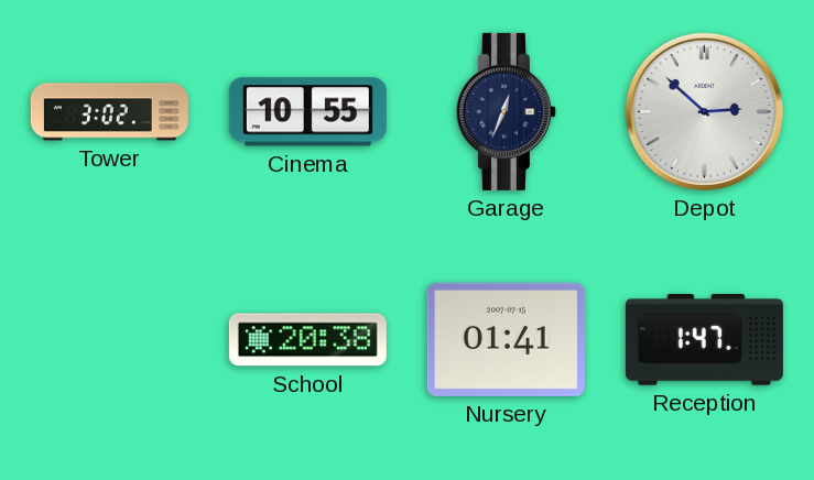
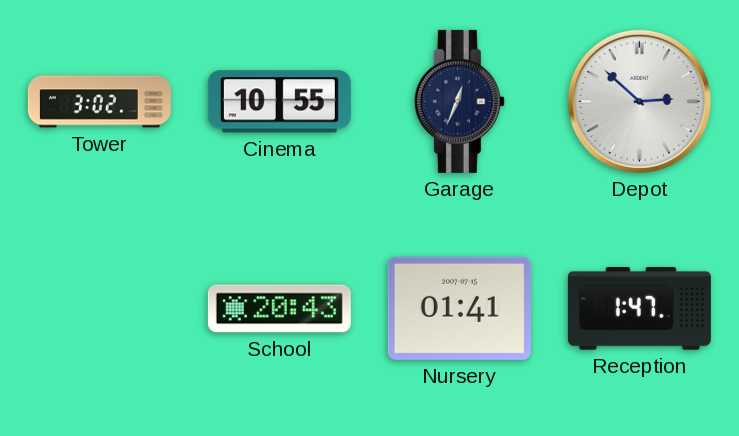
School: 20:38 -> 20:43 (279, 309)
